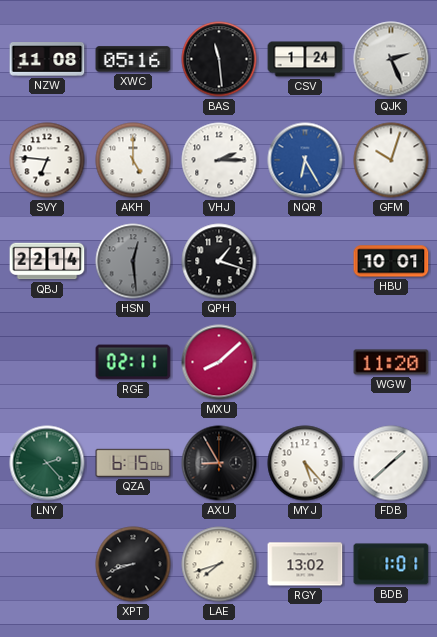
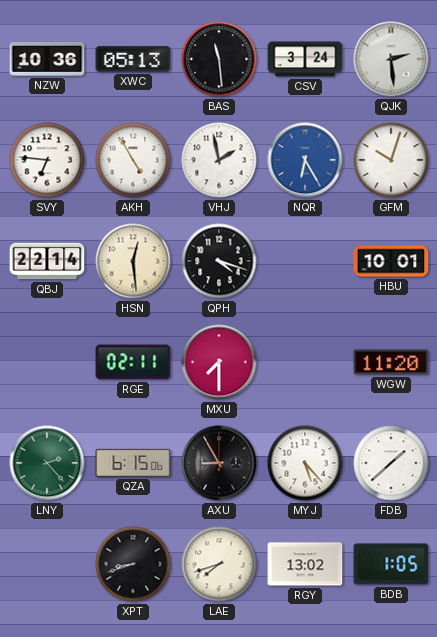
NZW: 11:08 -> 10:36 (47, 59)
XWC: 05:16 -> 05:13 (133, 59)
CSV: 1:24 -> 3:24 (305, 59)
QJK: 2:26 -> 2:29 (391, 59)
AKH: 5:00 -> 4:55 (133, 160)
VHJ: 2:15 -> 1:58 (219, 160)
HSN dial: grey -> cream (133, 261)
QPH: 1:18 -> 4:18 (219, 261)
MXU: 8:08 -> 7:30 (219, 362)
BDB: 1:01 -> 1:05 (391, 564)
